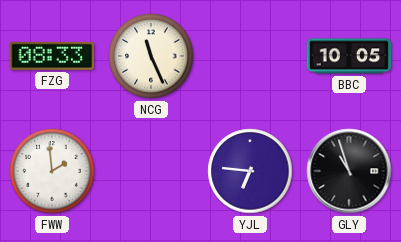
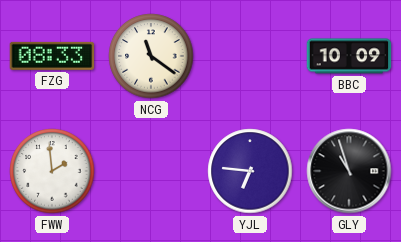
NCG: 11:26 -> 11:21 (151, 56)
BBC: 10:05 -> 10:09 (349, 56)
